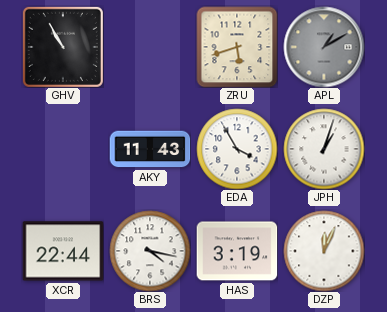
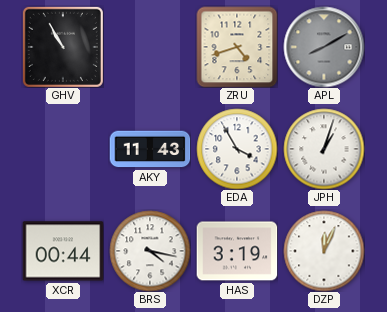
ZRU: 5:42 -> 4:42 (237, 47)
APL: 1:10 -> 8:10 (324, 47)
XCR: 22:44 -> 00:44 (63, 251)
